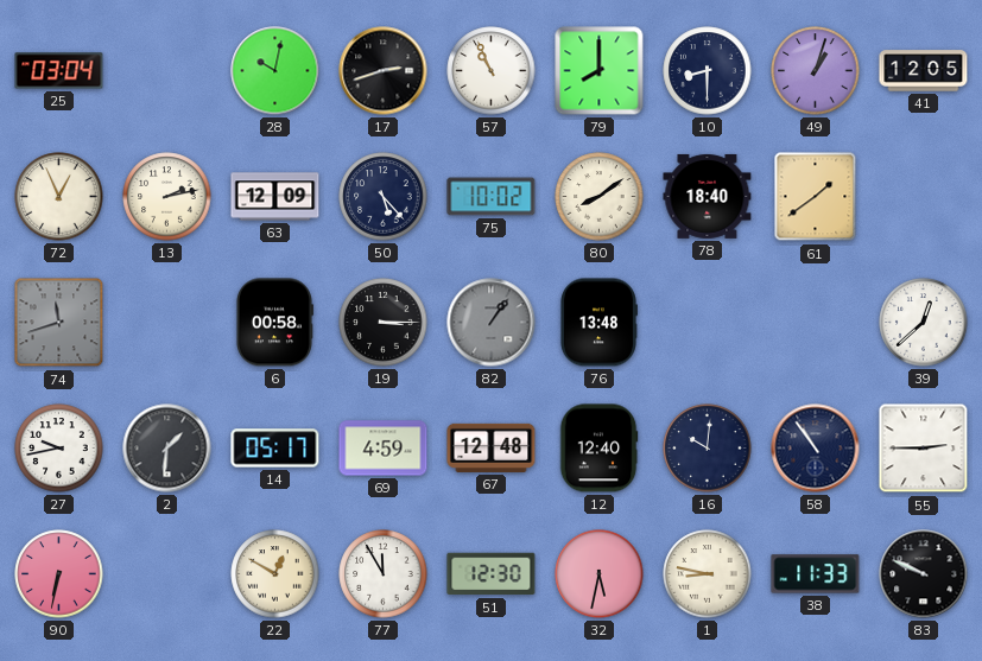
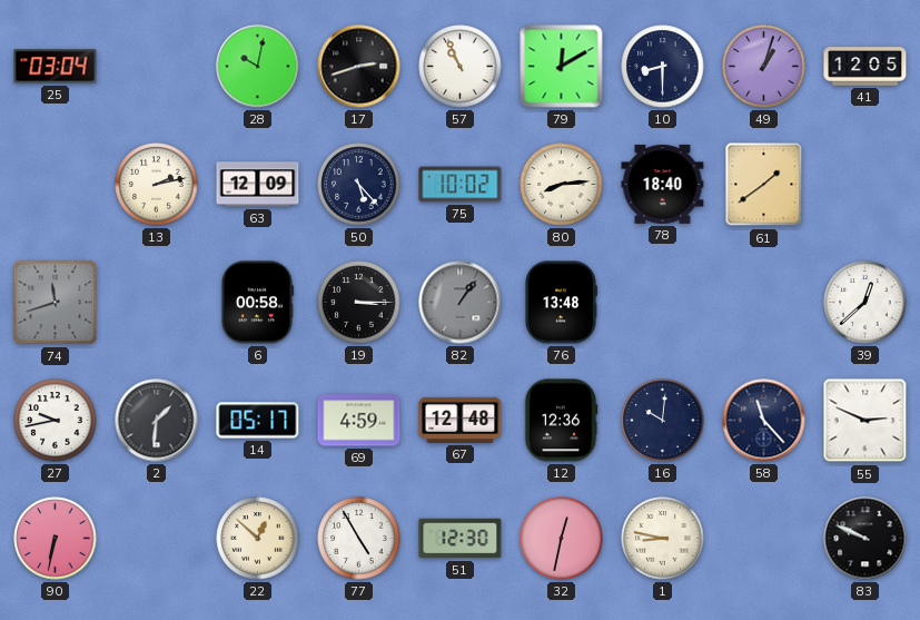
79: 8:00 -> 12:10 (562, 67)
72: 12:56 -> none (59, 197)
80: 8:09 -> 8:14 (562, 185)
12: 12:40 -> 12:36 (561, 421)
58: 10:54 -> 11:23 (764, 421)
55: 2:45 -> 2:49 (865, 421)
22: 12:50 -> 12:52 (258, 539)
77: 11:55 -> 4:55 (359, 539)
32: 5:32 -> 12:32 (562, 539)
38: 11:33 -> none (816, 574)
